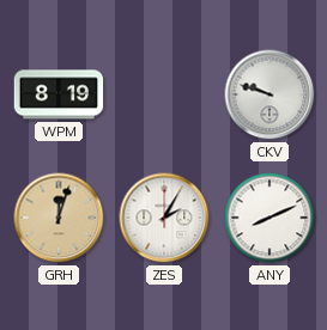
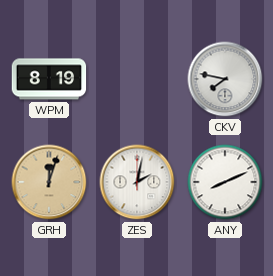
CKV: 9:48 -> 7:47 (225, 79)
ZES: 2:05 -> 2:02 (137, 182)
